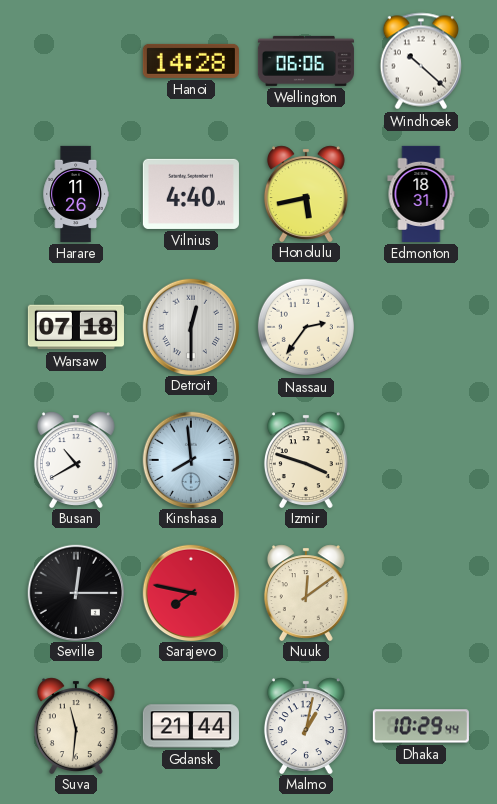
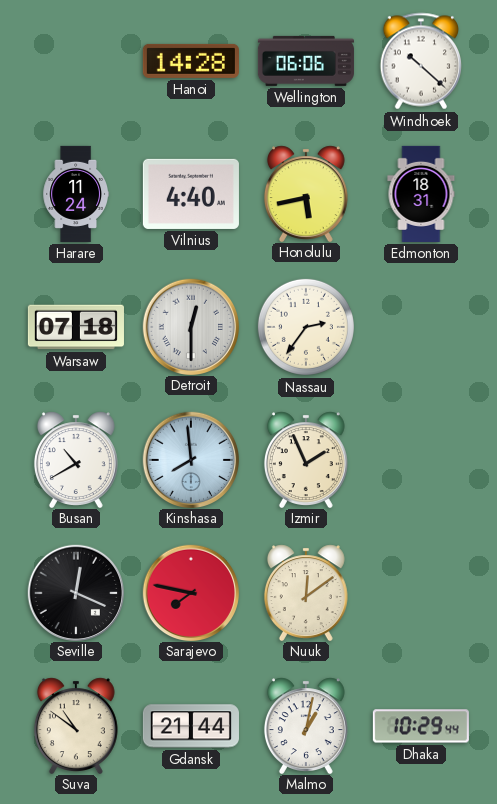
Harare: 11:26 -> 11:24 (76, 194)
Izmir: 3:48 -> 1:56 (306, 459)
Seville: 12:15 -> 12:19 (75, 592)
Suva: 11:31 -> 10:51 (76, 725)
